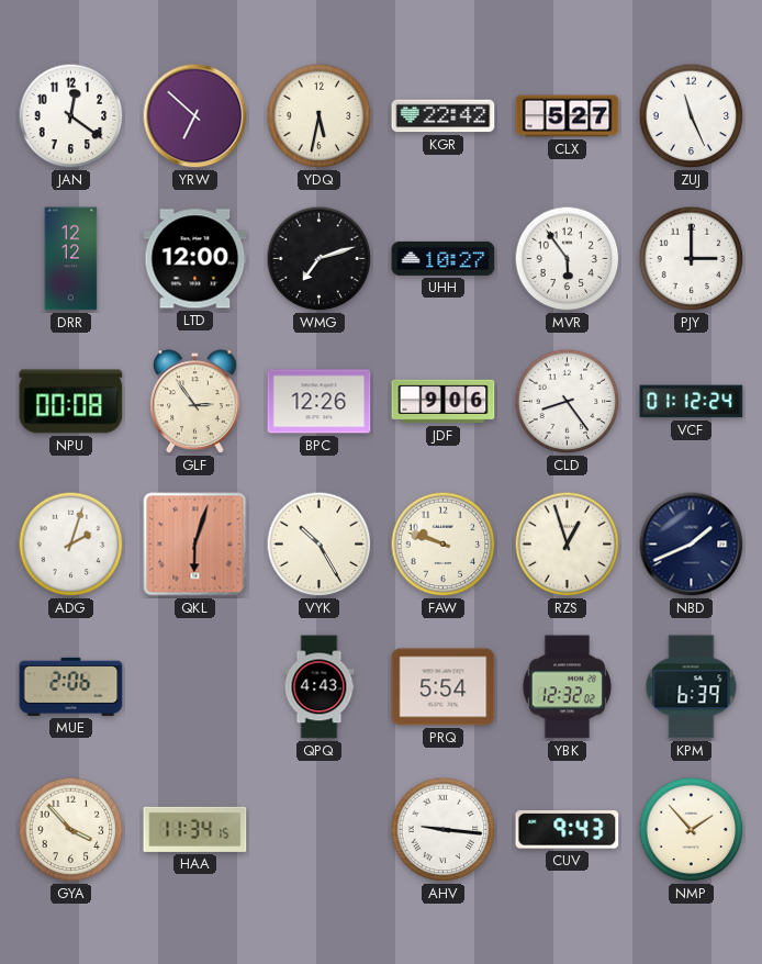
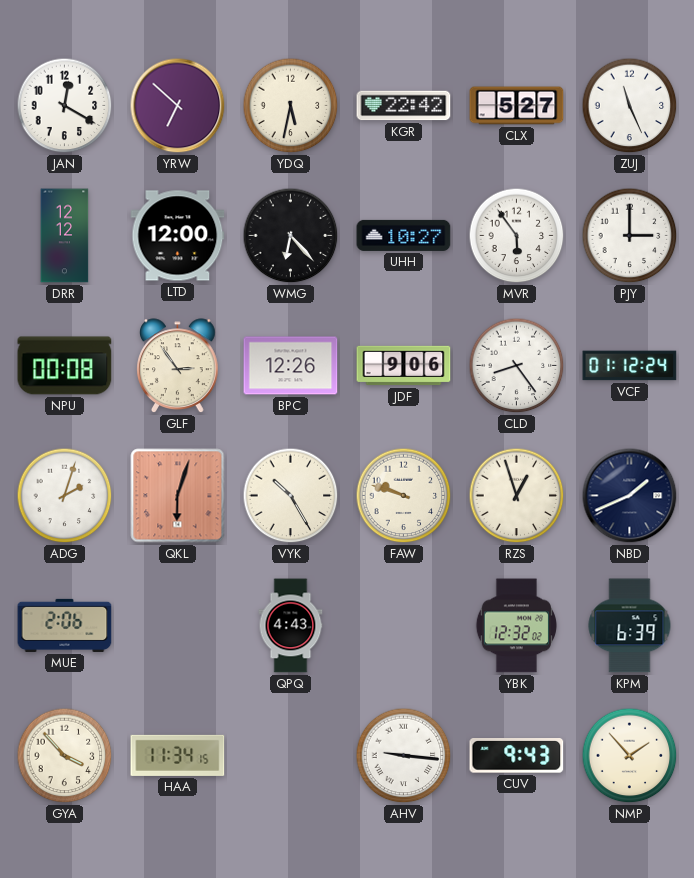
JAN: 12:21 -> 12:20 (65, 106)
WMG: 7:12 -> 6:23 (291, 236)
PRQ: 5:54 -> none (444, 687)
